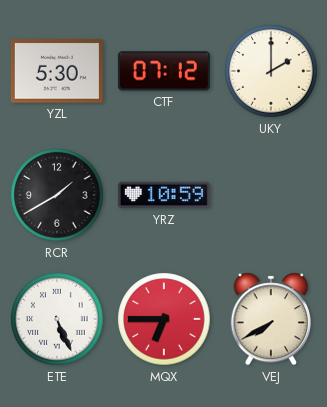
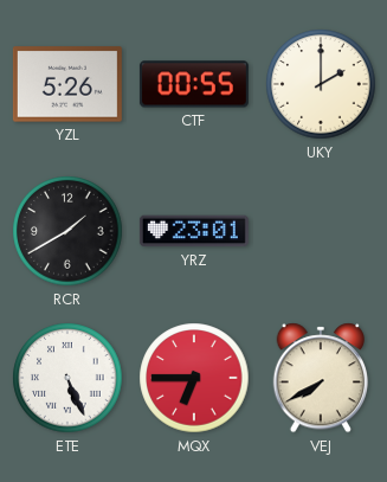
YZL: 5:30 -> 5:26 (67, 84)
CTF: 07:12 -> 00:55 (194, 84)
YRZ: 10:59 -> 23:01 (194, 231)
